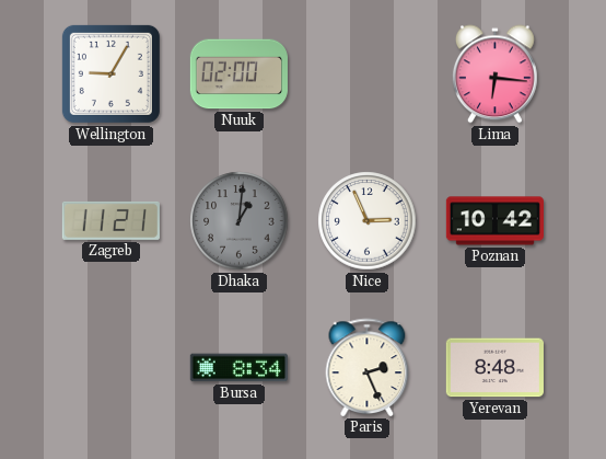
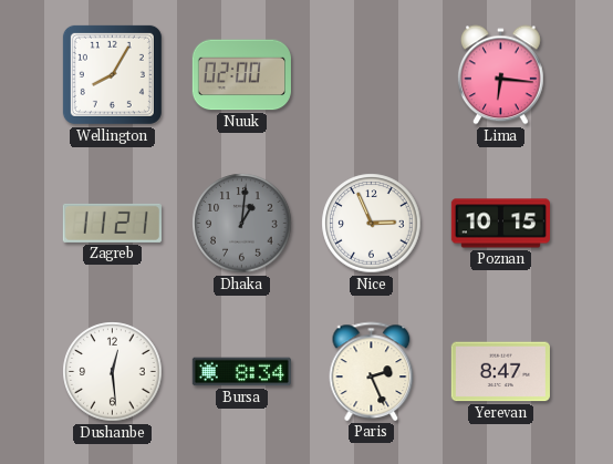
Wellington: 9:05 -> 8:05 (112, 74)
Poznan: 10:42 -> 10:15 (500, 224)
Dushanbe: none -> 12:29 (113, 372)
Yerevan: 8:48 -> 8:47 (500, 372)
